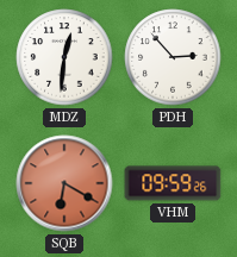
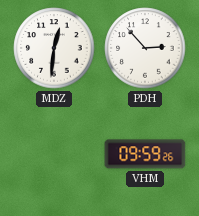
SQB: 6:20 -> none (64, 183)
